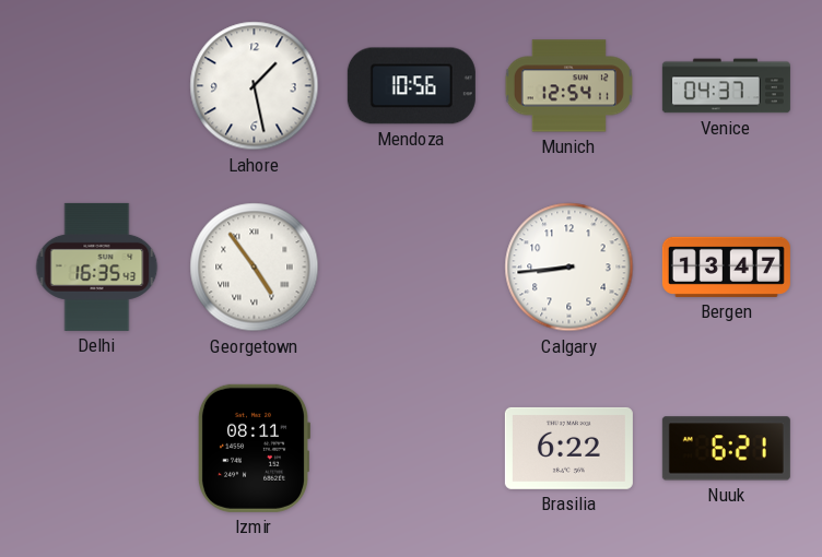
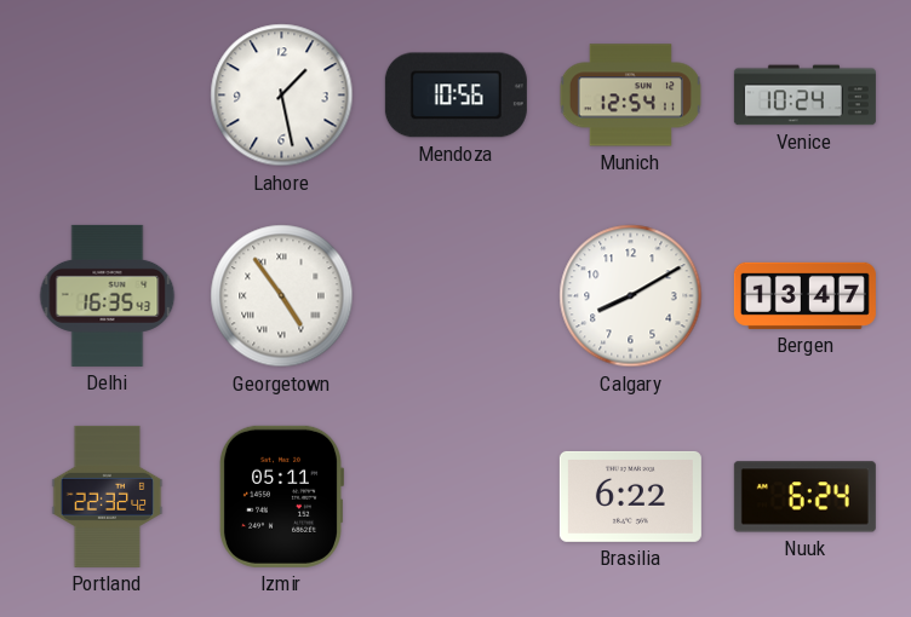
Venice: 04:37 -> 10:24 (804, 96)
Calgary: 8:44 -> 8:10 (631, 296)
Portland: none -> 22:32 (108, 496)
Izmir: 08:11 -> 05:11 (280, 496)
Nuuk: 6:21 -> 6:24 (804, 497)
